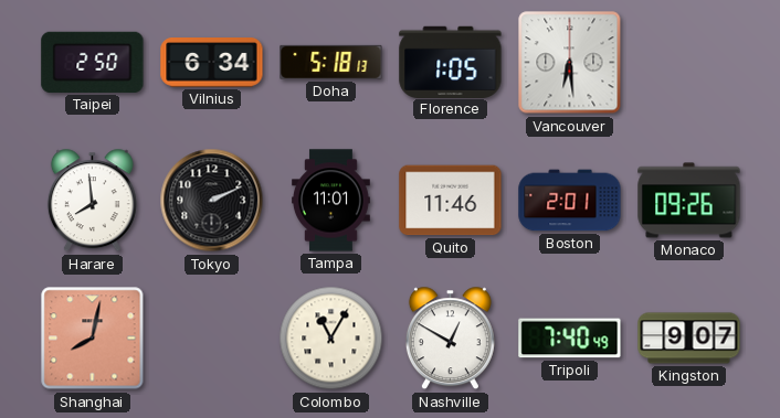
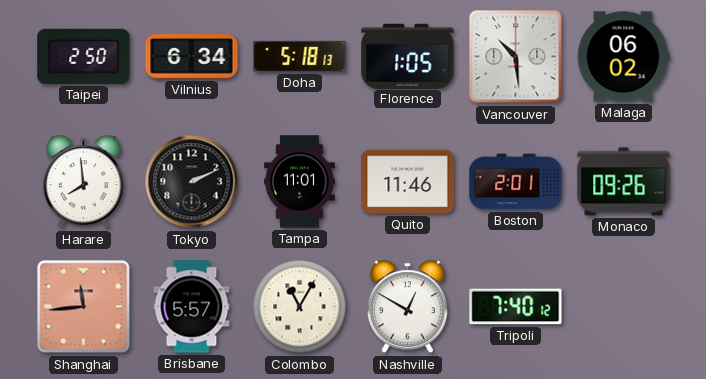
Vancouver: 6:29 -> 10:29 (516, 57)
Malaga: none -> 06:02 (624, 57)
Shanghai: 8:02 -> 11:44 (84, 307)
Brisbane: none -> 5:57 (192, 307)
Tripoli: 7:40:49 -> 7:40:12 (516, 307)
Kingston: 9:07 -> none (689, 339)
